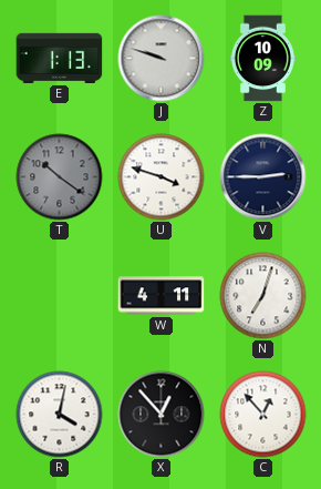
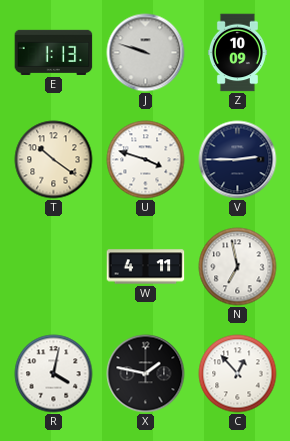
T dial: grey -> cream (54, 160)
N: 7:03 -> 6:58 (238, 267)
X: 12:53 -> 1:47 (146, 374)
